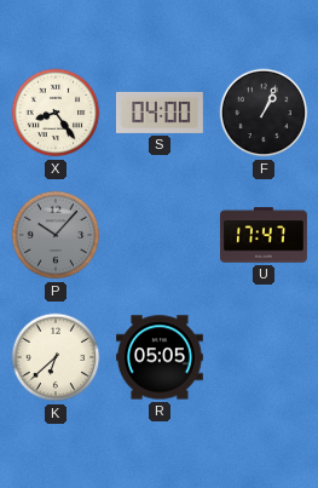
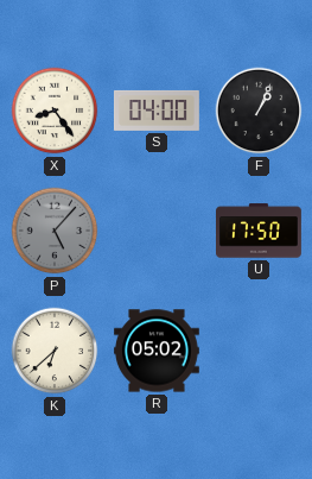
P: 10:07 -> 5:07 (55, 231)
U: 17:47 -> 17:50 (260, 231)
R: 05:05 -> 05:02 (158, 351)
